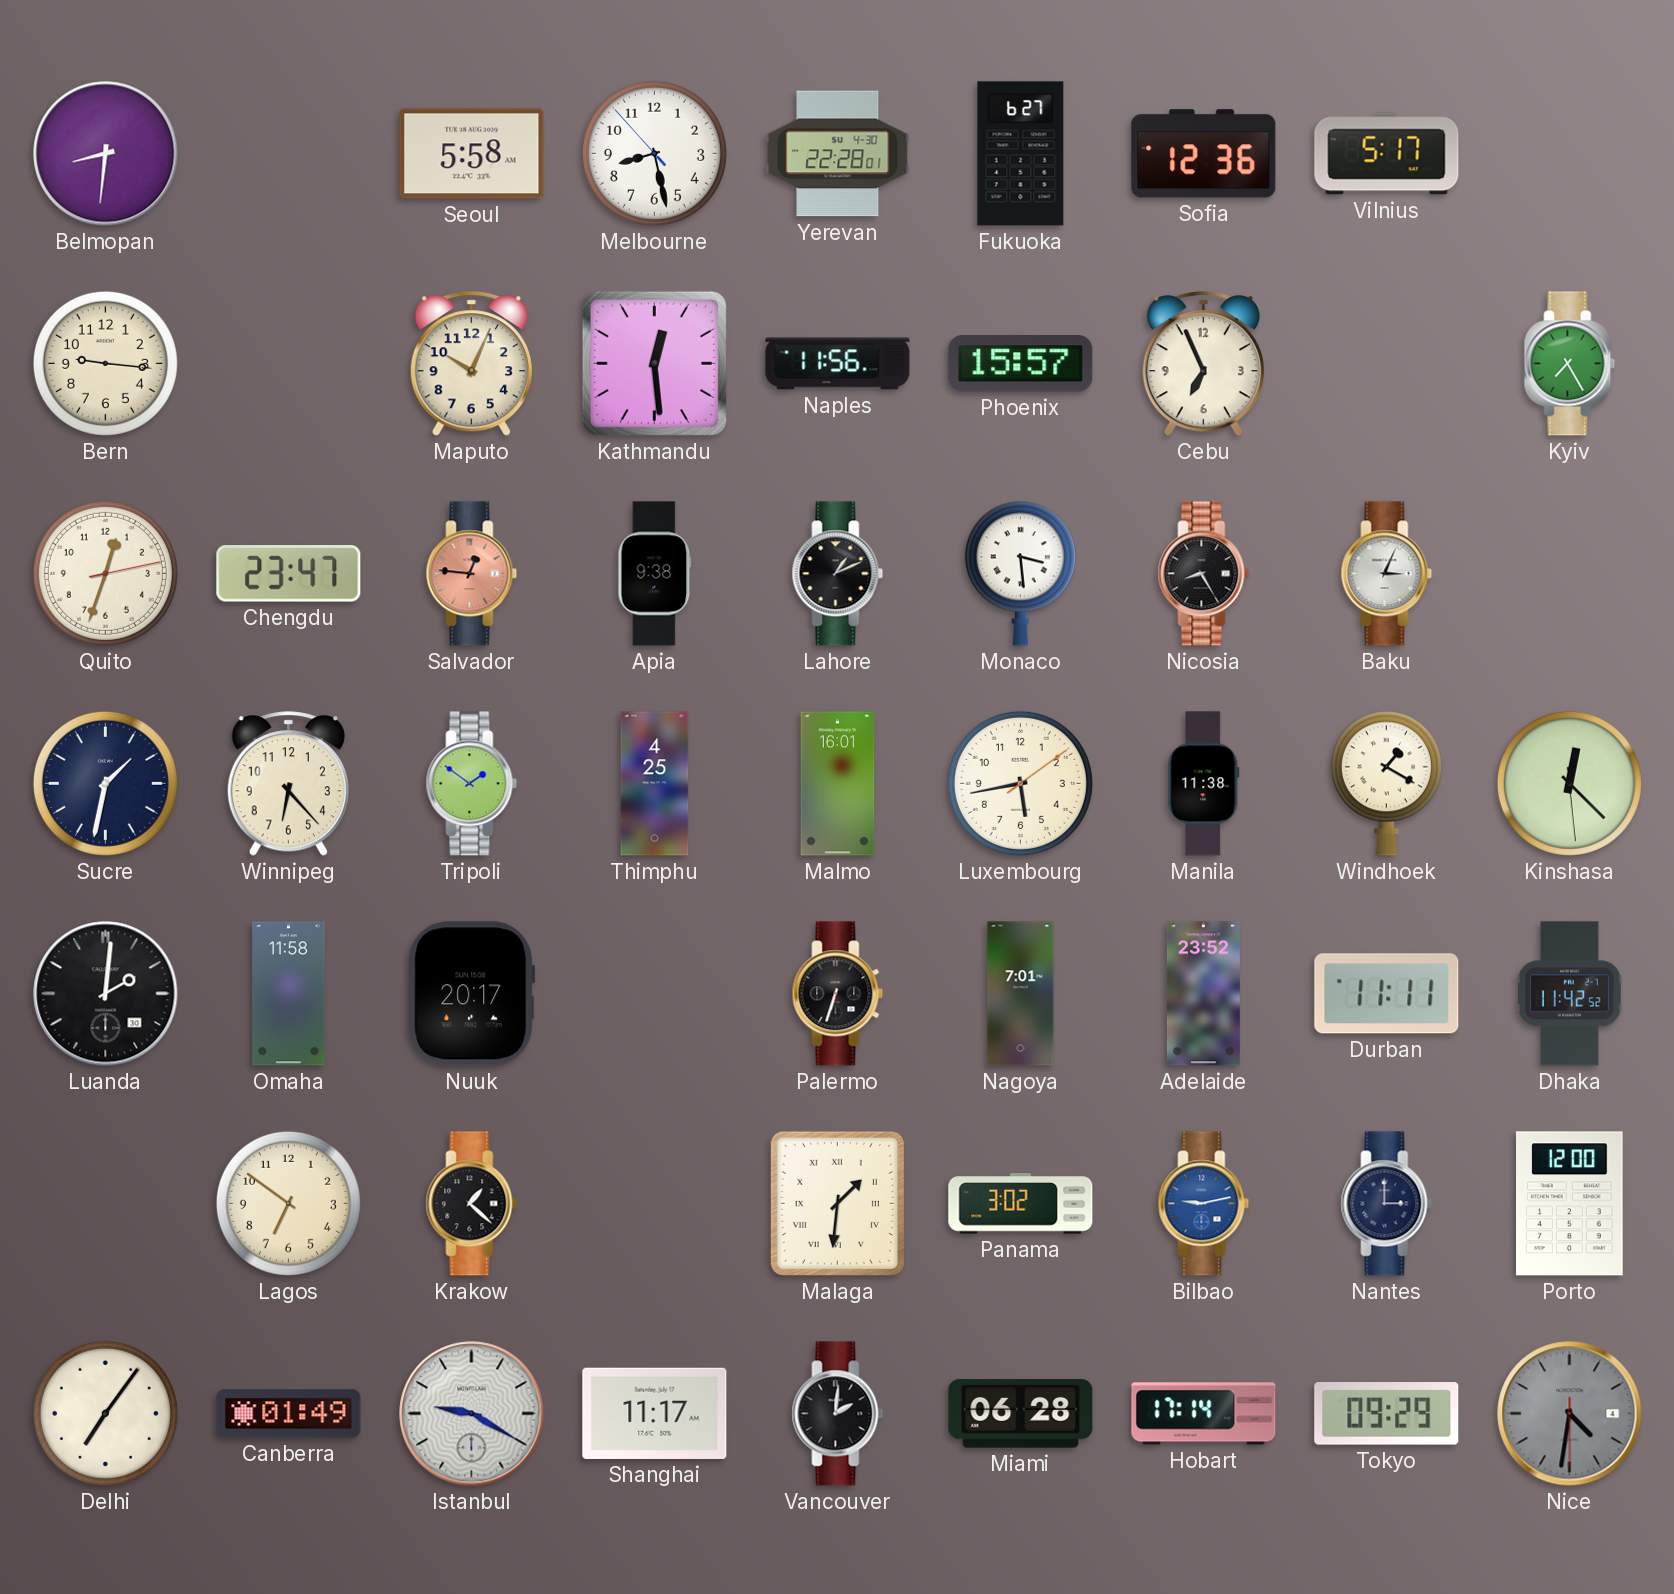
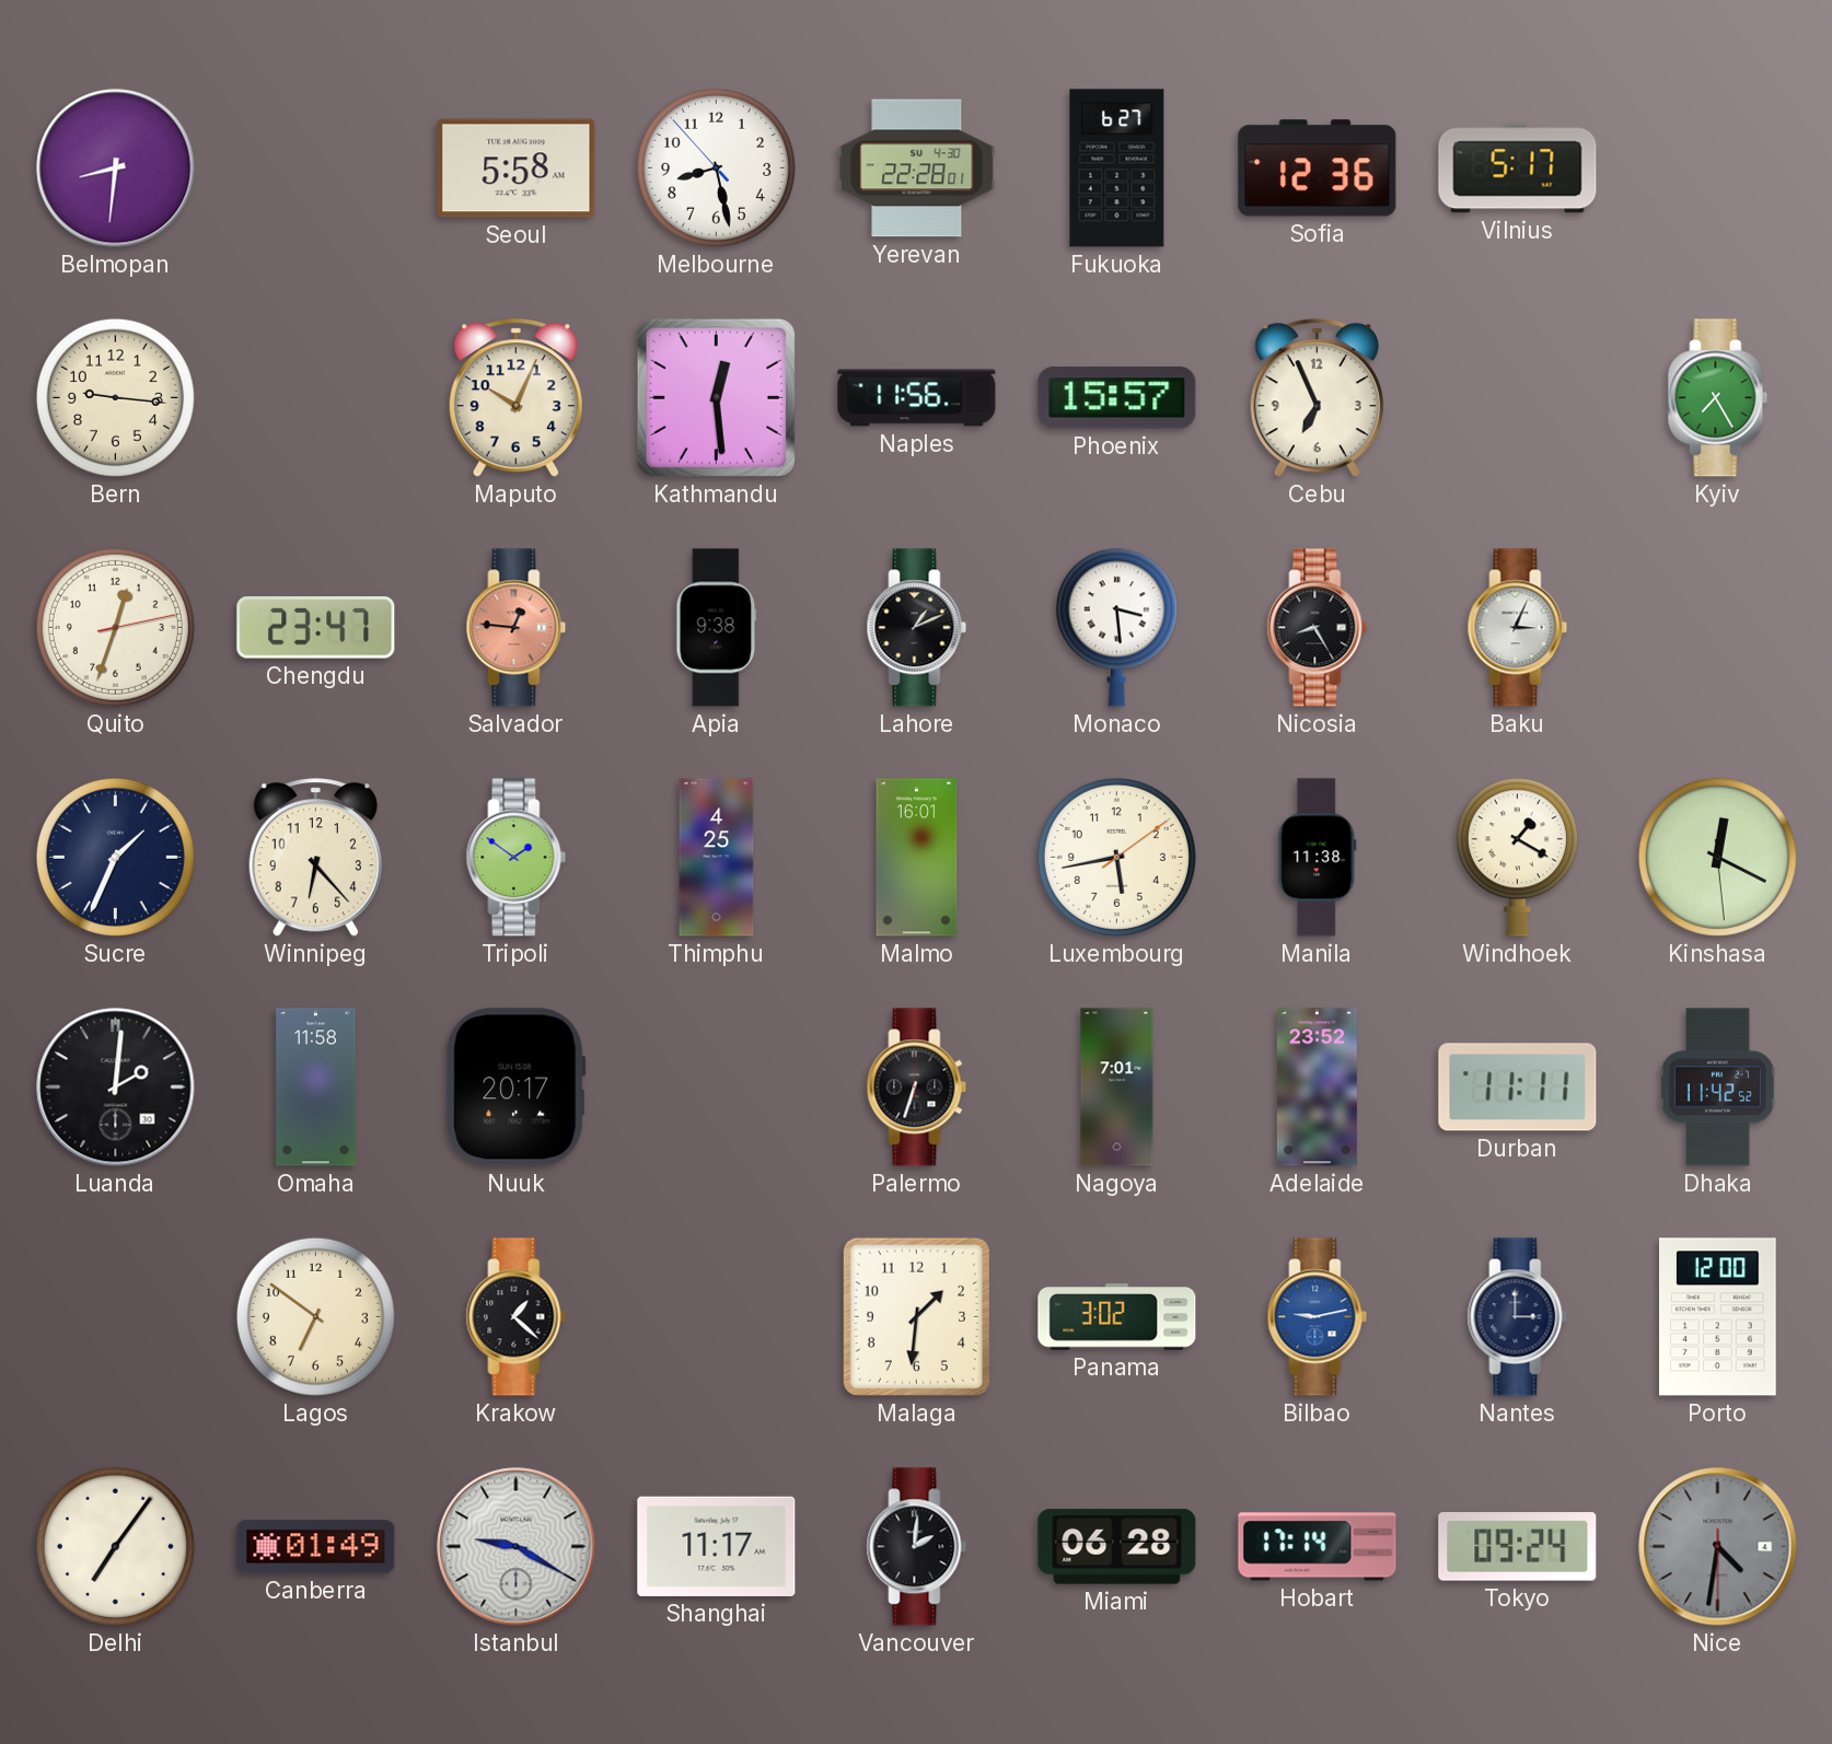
Sucre: 1:32 -> 1:34 (115, 857)
Kinshasa: 12:22 -> 12:19 (1717, 857)
Malaga numerals: Roman -> Arabic (916, 1316)
Tokyo: 09:29 -> 09:24 (1518, 1547)
